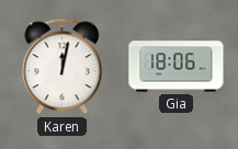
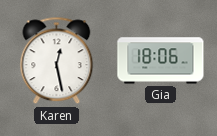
Karen: 12:02 -> 12:28 (57, 61)
